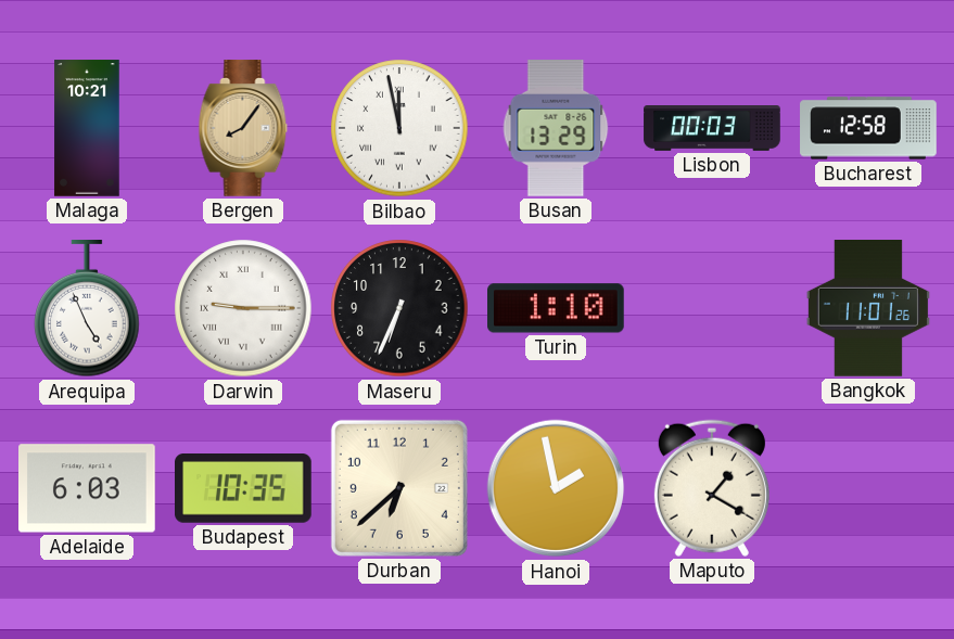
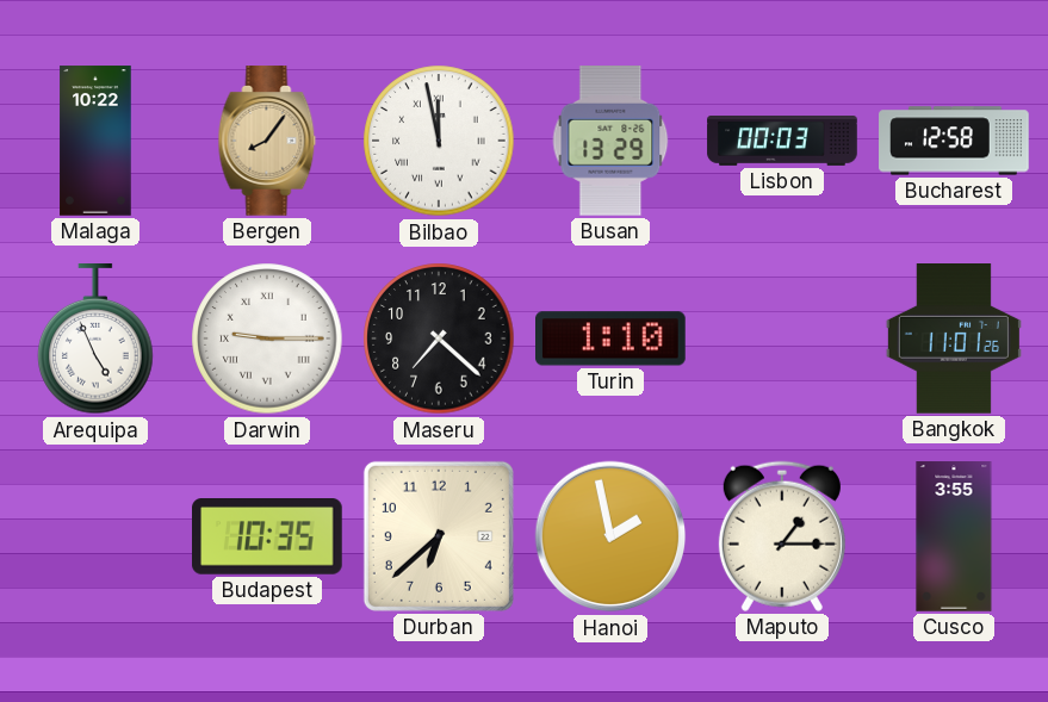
Malaga: 10:21 -> 10:22 (95, 141)
Maseru: 6:34 -> 7:22 (439, 338)
Adelaide: 6:03 -> none (88, 488)
Maputo: 1:20 -> 1:15 (782, 536)
Cusco: none -> 3:55 (954, 536)
